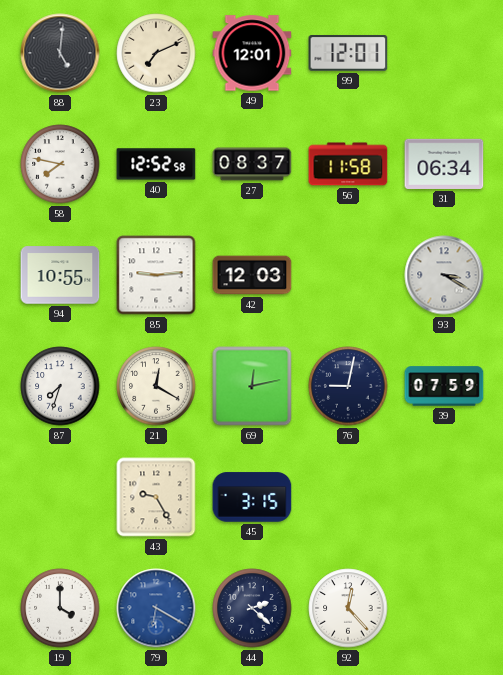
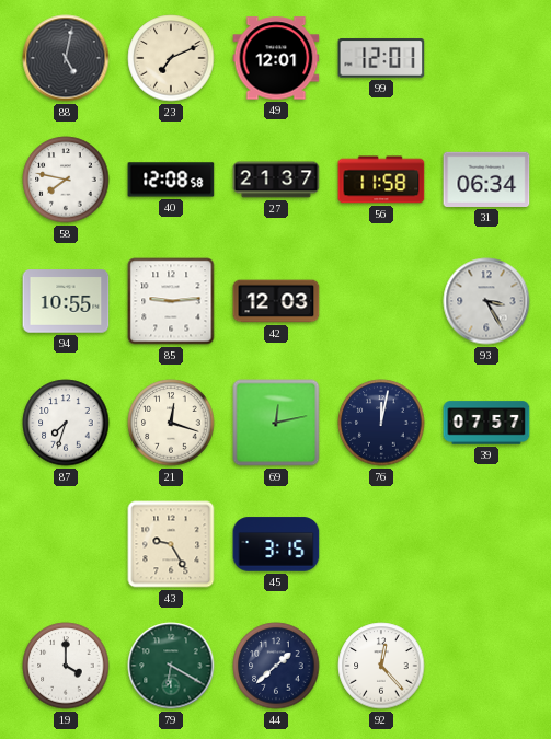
88: 5:01 -> 5:02 (66, 58)
40: 12:52 -> 12:08 (171, 180)
27: 08:37 -> 21:37 (276, 180)
93: 3:20 -> 3:25 (486, 301)
21: 12:20 -> 12:18 (171, 423)
76: 9:02 -> 12:02 (381, 423)
39: 07:59 -> 07:57 (486, 423)
79 dial: blue -> green (171, 666)
44: 2:22 -> 1:38 (276, 666)
